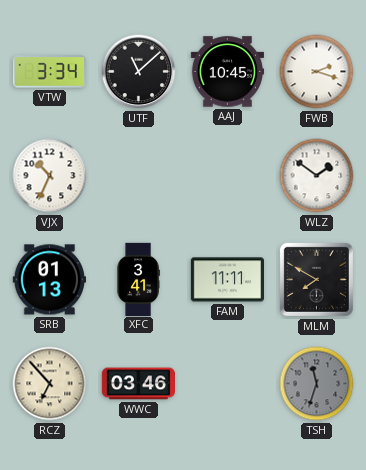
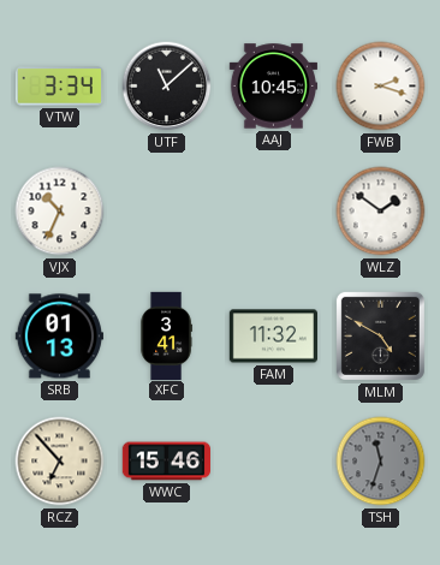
FAM: 11:11 -> 11:32 (273, 337)
MLM: 7:50 -> 4:50 (380, 335)
WWC: 03:46 -> 15:46 (166, 462)
